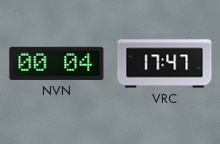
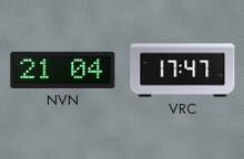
NVN: 00:04 -> 21:04 (63, 70)
